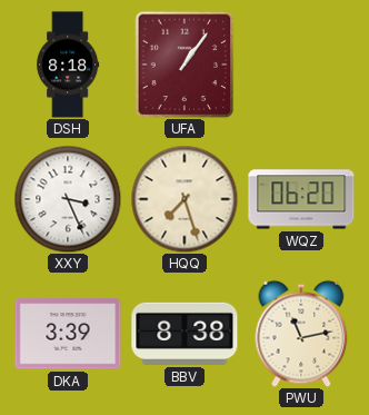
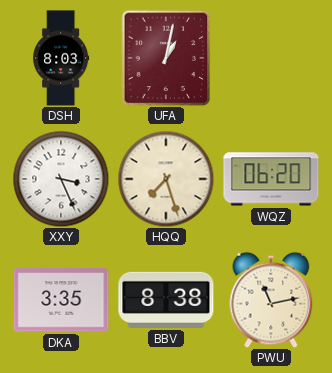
DSH: 8:18 -> 8:03 (61, 58)
UFA: 1:06 -> 1:02 (166, 58)
DKA: 3:39 -> 3:35 (61, 300)
